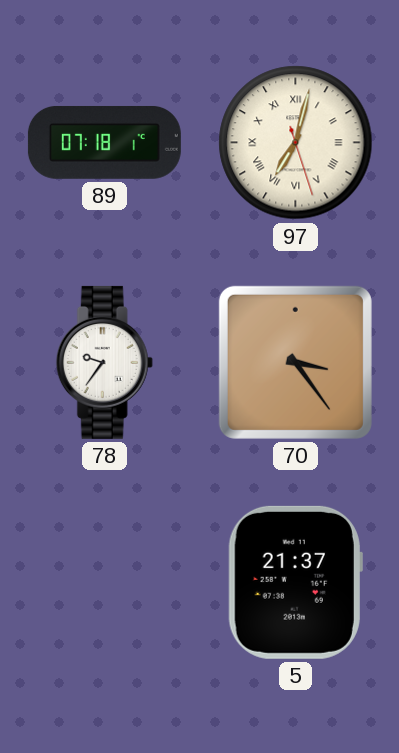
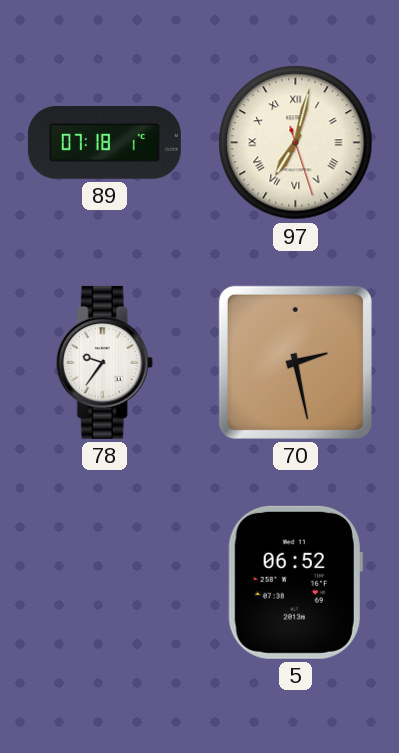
70: 3:24 -> 2:28 (295, 362)
5: 21:37 -> 06:52 (295, 582)
